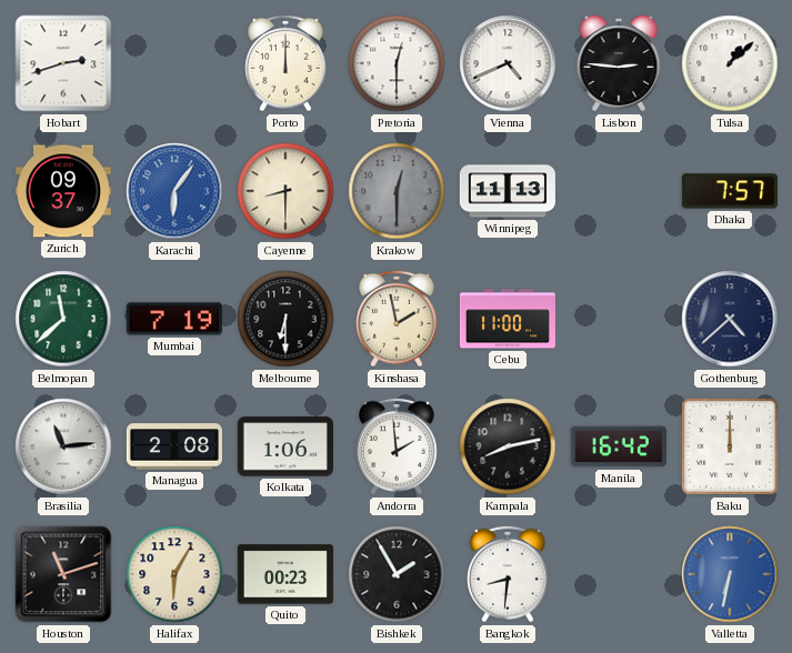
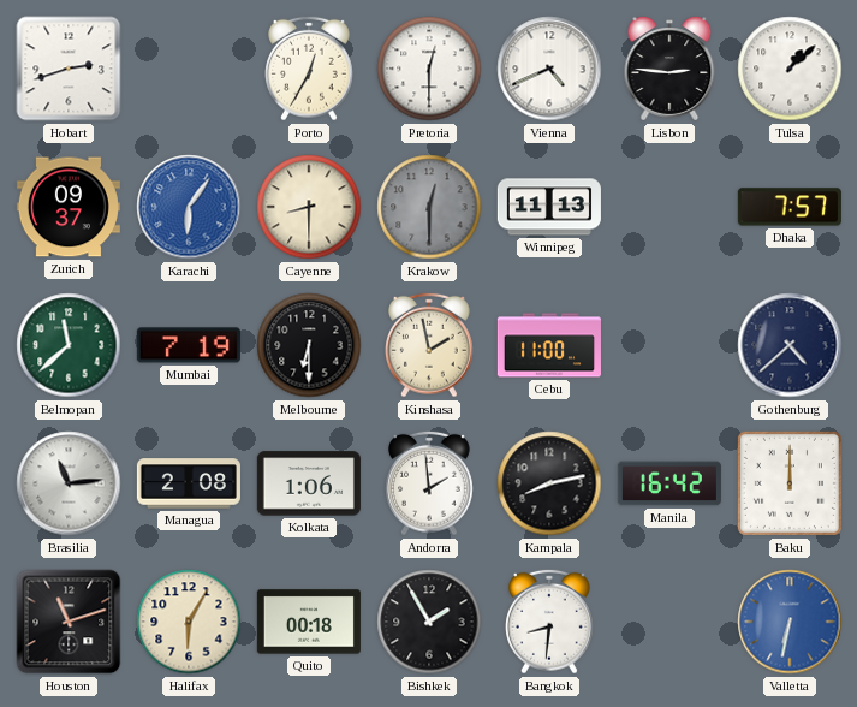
Porto: 12:00 -> 12:35 (310, 69)
Quito: 00:23 -> 00:18 (309, 622)
